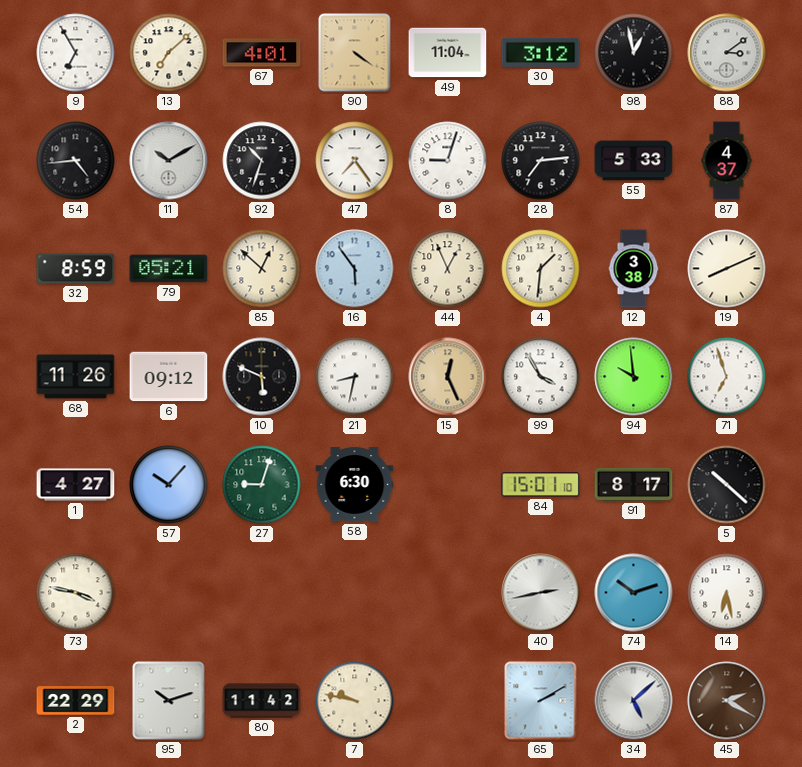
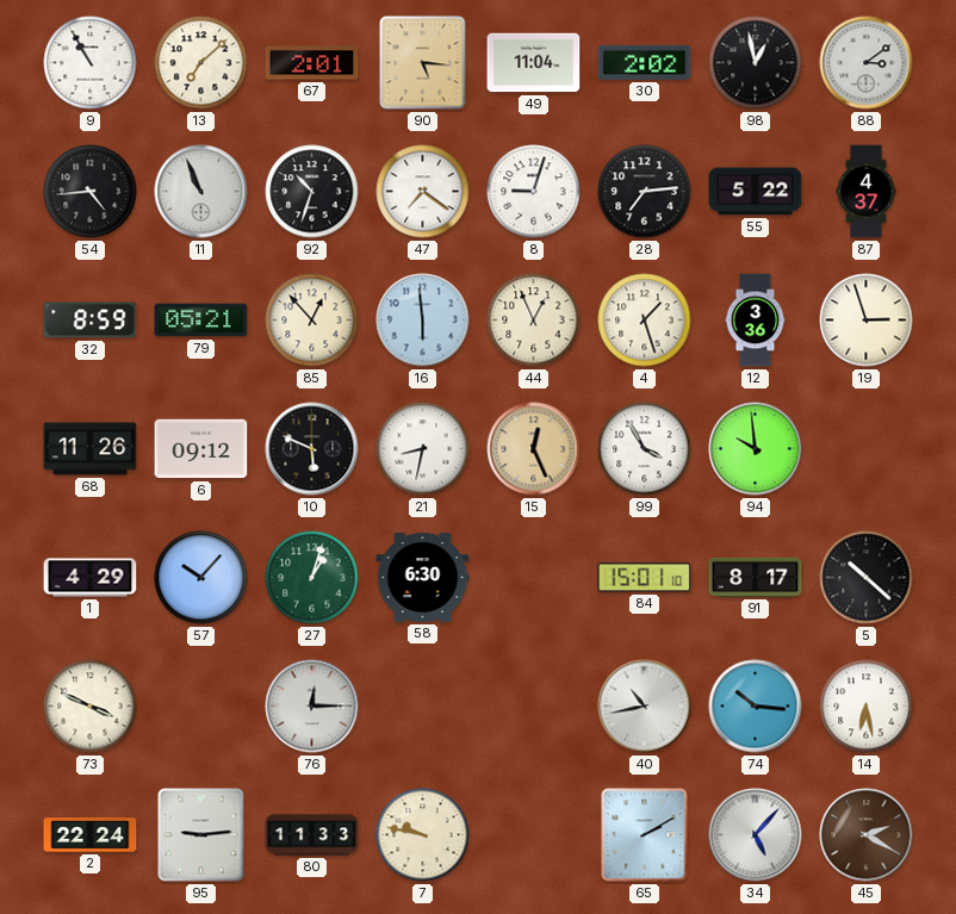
9: 6:55 -> 10:55 (91, 63)
67: 4:01 -> 2:01 (312, 63)
90: 4:21 -> 5:16 (423, 63)
30: 3:12 -> 2:02 (645, 62)
11: 10:10 -> 10:56 (201, 192)
47: 7:24 -> 7:21 (423, 192)
55: 5:33 -> 5:22 (756, 192)
85: 12:52 -> 12:53 (312, 321)
16: 5:54 -> 5:59 (423, 321)
4: 1:31 -> 1:27 (645, 321)
12: 3:38 -> 3:36 (756, 321)
19: 8:11 -> 2:57 (867, 321)
71: 6:57 -> none (727, 377)
1: 4:27 -> 4:29 (91, 578)
27: 9:03 -> 1:03 (312, 578)
73: 3:47 -> 3:49 (91, 707)
76: none -> 12:15 (312, 707)
40: 2:43 -> 10:43 (645, 707)
74: 10:12 -> 10:16 (756, 707)
2: 22:29 -> 22:24 (91, 835)
95: 10:12 -> 9:14 (201, 835)
80: 11:42 -> 11:33 (312, 835)
34: 5:08 -> 5:07 (756, 835)
